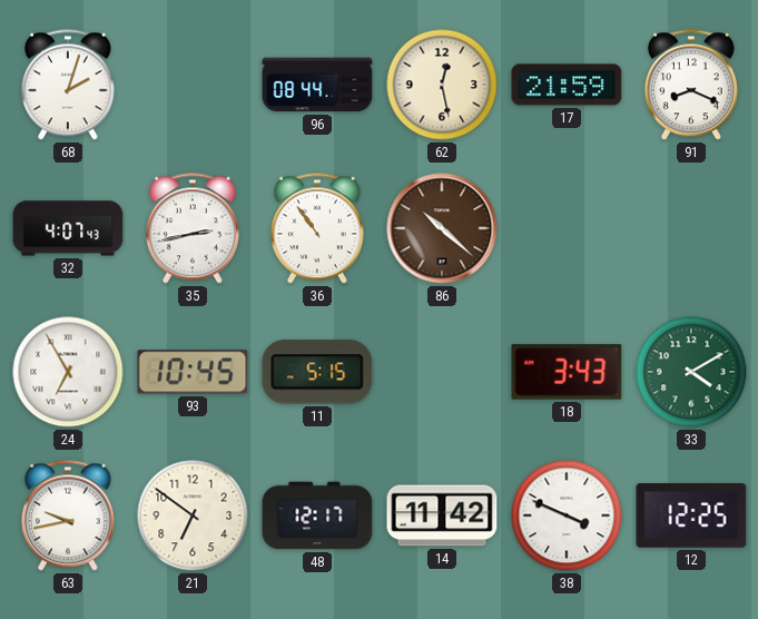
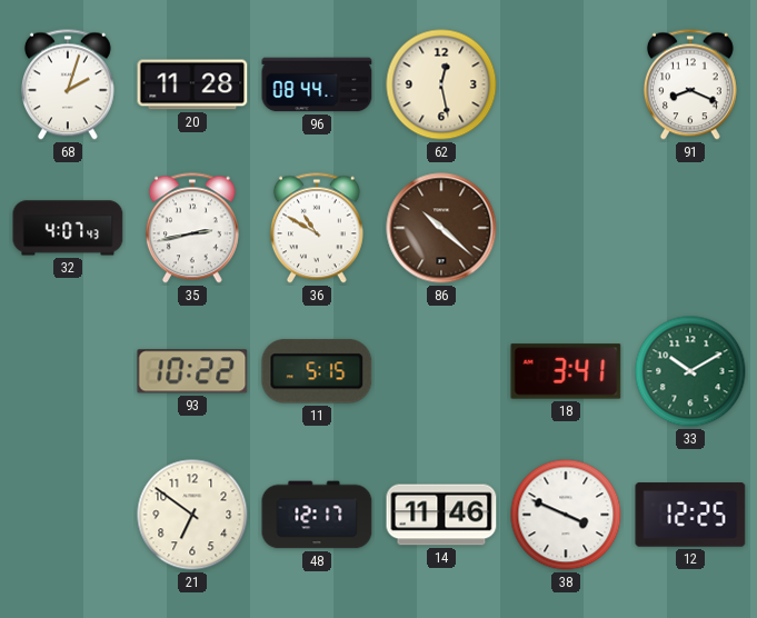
20: none -> 11:28 (192, 84)
17: 21:59 -> none (567, 85)
36: 10:54 -> 10:50 (317, 228)
24: 6:55 -> none (68, 372)
93: 10:45 -> 10:22 (192, 371)
18: 3:43 -> 3:41 (566, 371)
33: 4:10 -> 10:10 (690, 371)
63: 9:43 -> none (68, 515)
14: 11:42 -> 11:46 (441, 515)
